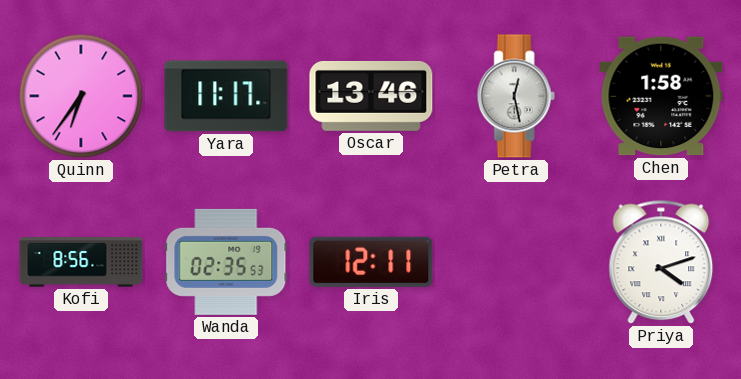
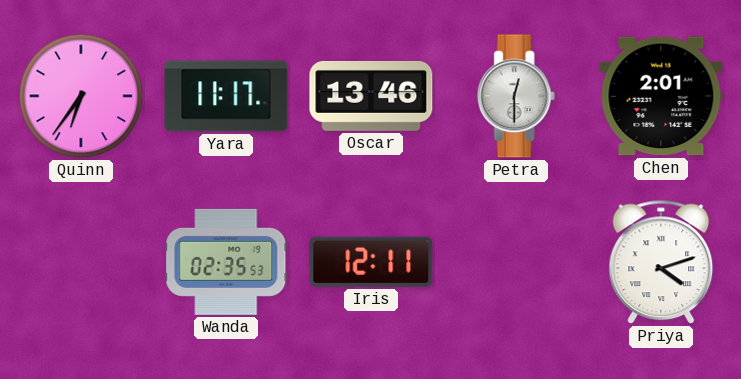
Petra: 12:28 -> 12:30 (516, 96)
Chen: 1:58 -> 2:01 (661, 96)
Kofi: 8:56 -> none (81, 262)
